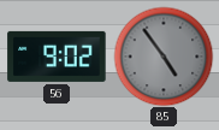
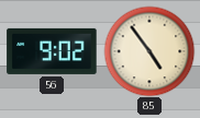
85 dial: grey -> cream (149, 51)
